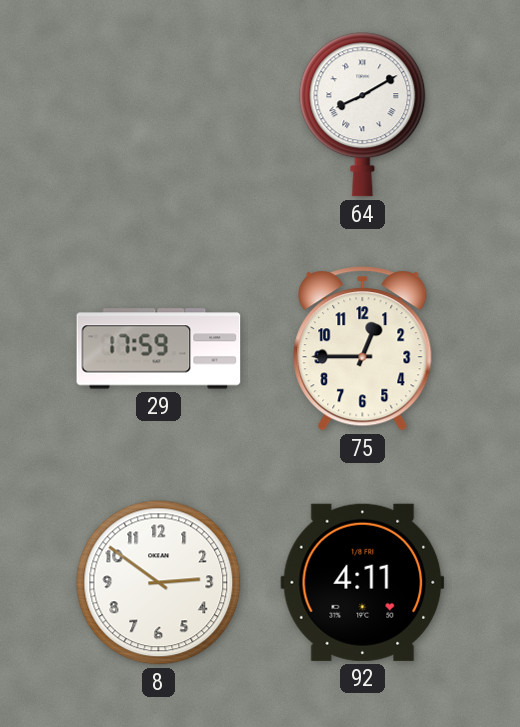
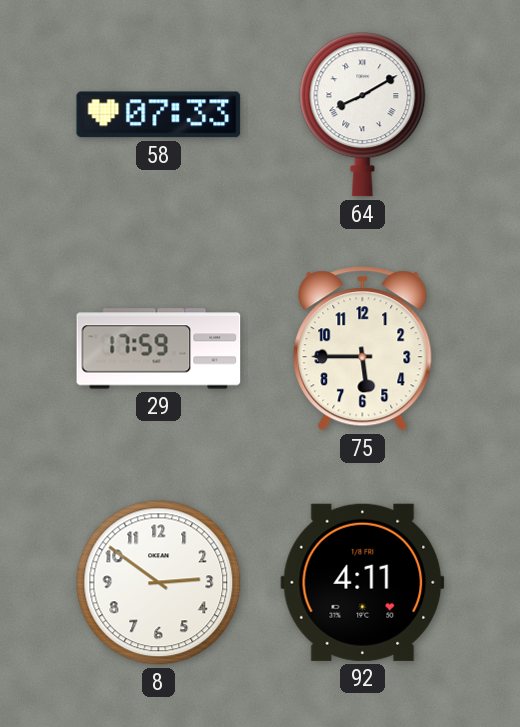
58: none -> 07:33 (159, 115)
75: 12:45 -> 5:45 (363, 349)
